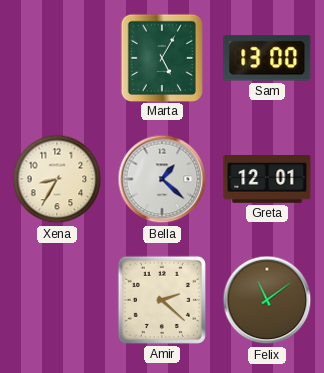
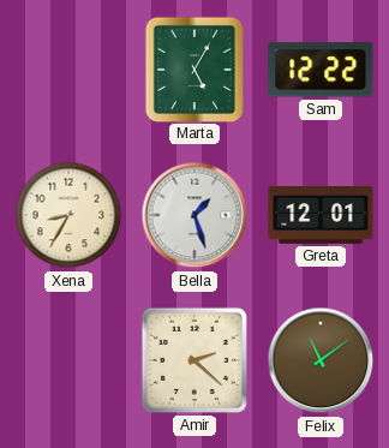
Sam: 13:00 -> 12:22 (321, 70)
Bella: 1:22 -> 1:27 (194, 215)
